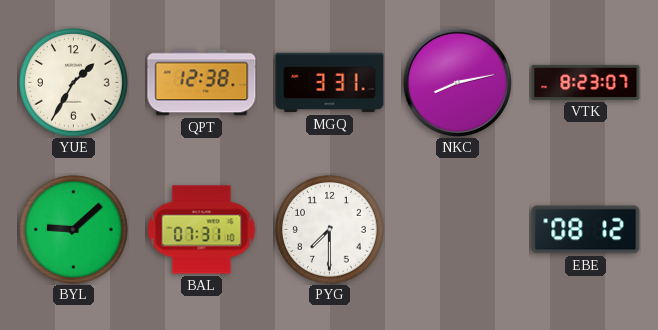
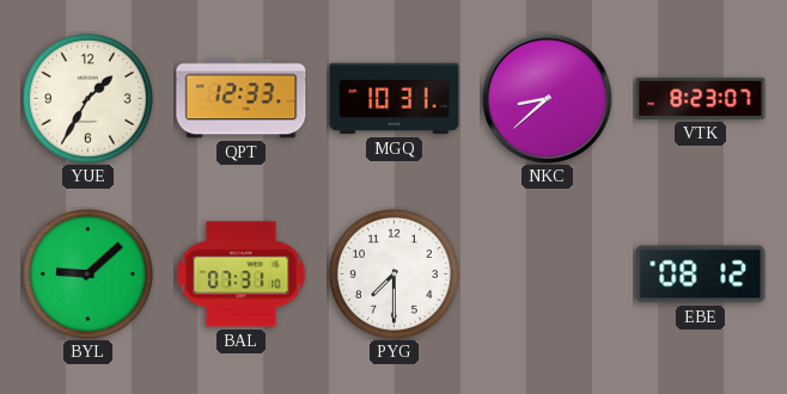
QPT: 12:38 -> 12:33 (242, 99)
MGQ: 3:31 -> 10:31 (395, 99)
NKC: 8:13 -> 8:38 (547, 98)
